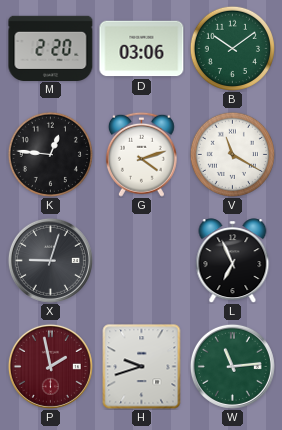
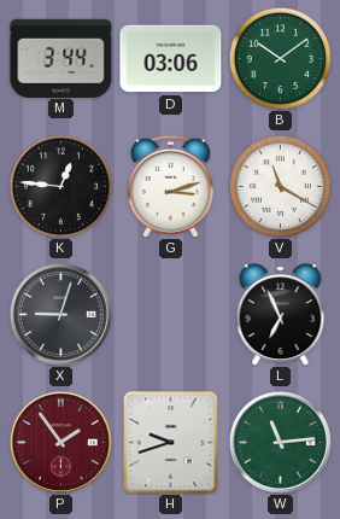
M: 2:20 -> 3:44 (61, 58)
G: 4:12 -> 3:12 (170, 186)
P: 1:58 -> 1:54 (60, 442)
